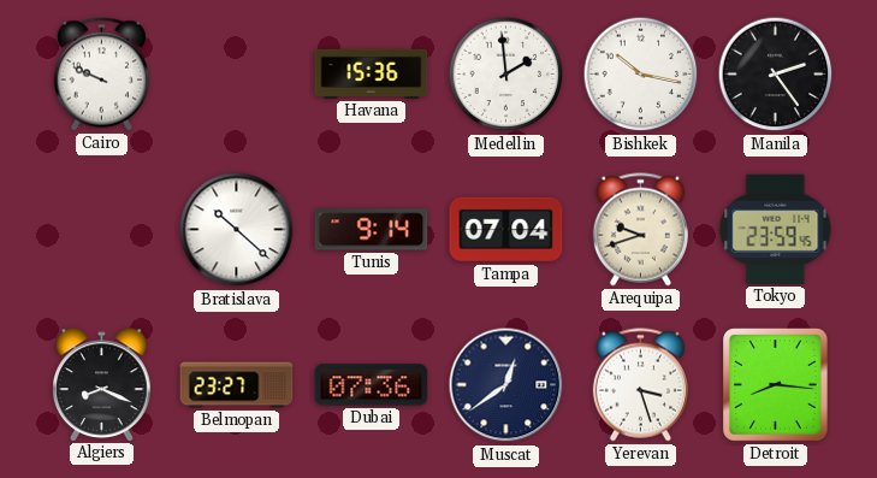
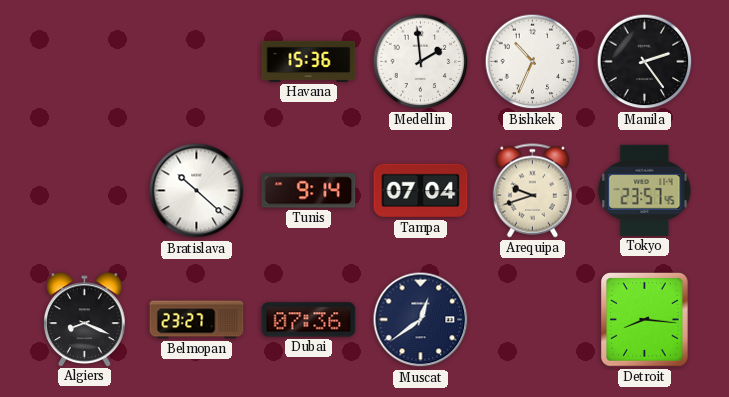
Cairo: 9:49 -> none (101, 75)
Bishkek: 10:17 -> 10:34 (533, 62)
Tokyo: 23:59 -> 23:57 (645, 190)
Yerevan: 3:27 -> none (640, 385)
